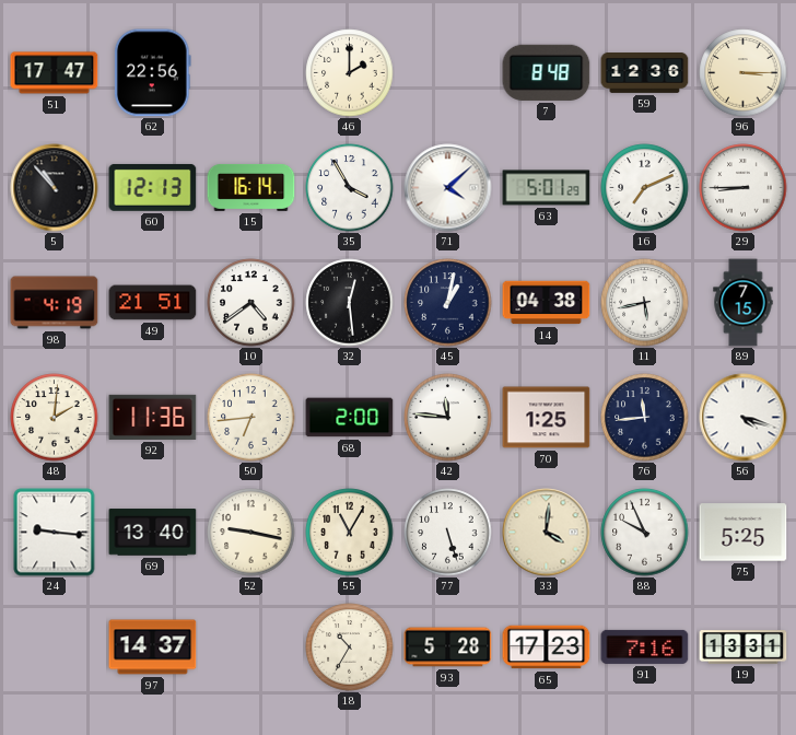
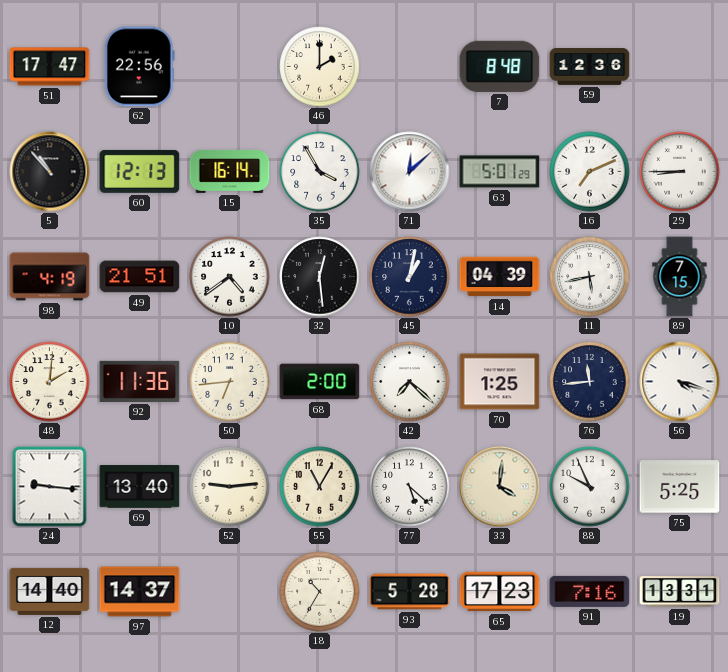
96: 3:15 -> none (744, 73)
71: 4:08 -> 12:08 (410, 172)
14: 04:38 -> 04:39 (500, 277)
42: 11:46 -> 7:22 (410, 382)
52: 9:17 -> 9:14 (230, 487)
77: 5:27 -> 5:22 (410, 487)
12: none -> 14:40 (50, 591)
